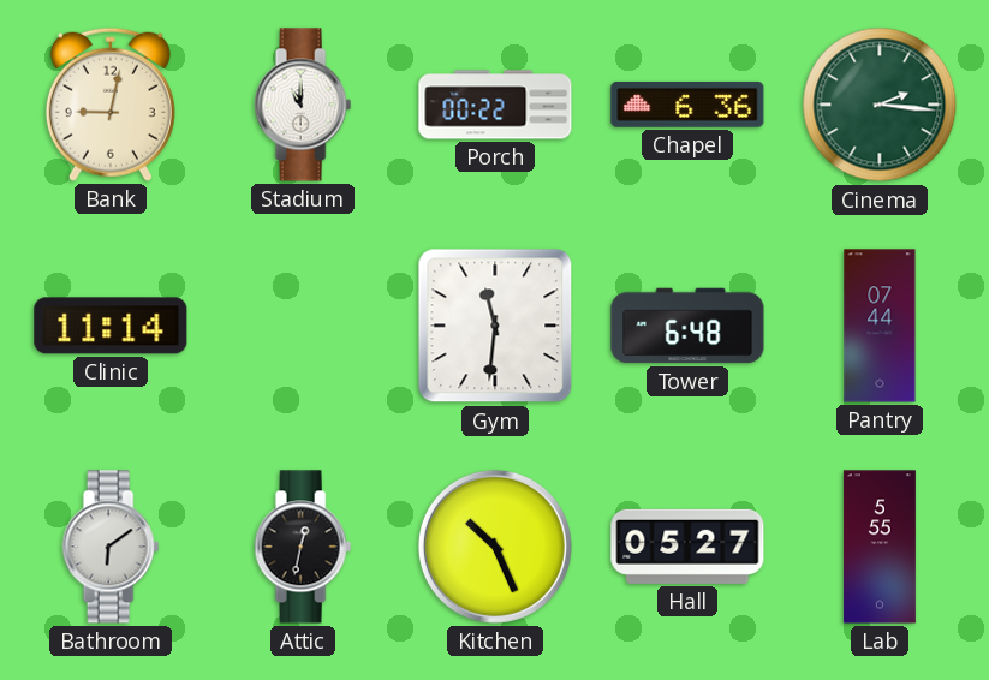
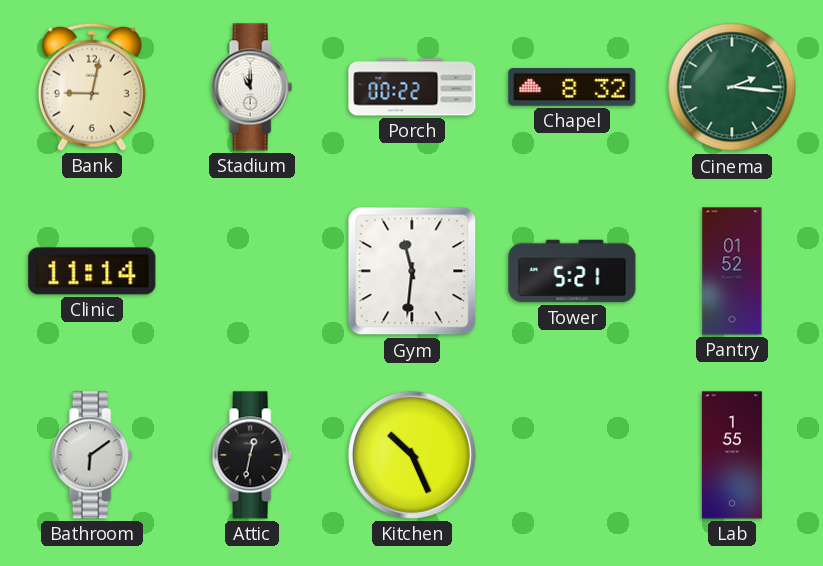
Chapel: 6:36 -> 8:32 (572, 87)
Tower: 6:48 -> 5:21 (572, 271)
Pantry: 07:44 -> 01:52 (732, 271)
Hall: 05:27 -> none (687, 547)
Lab: 5:55 -> 1:55 (732, 455)
